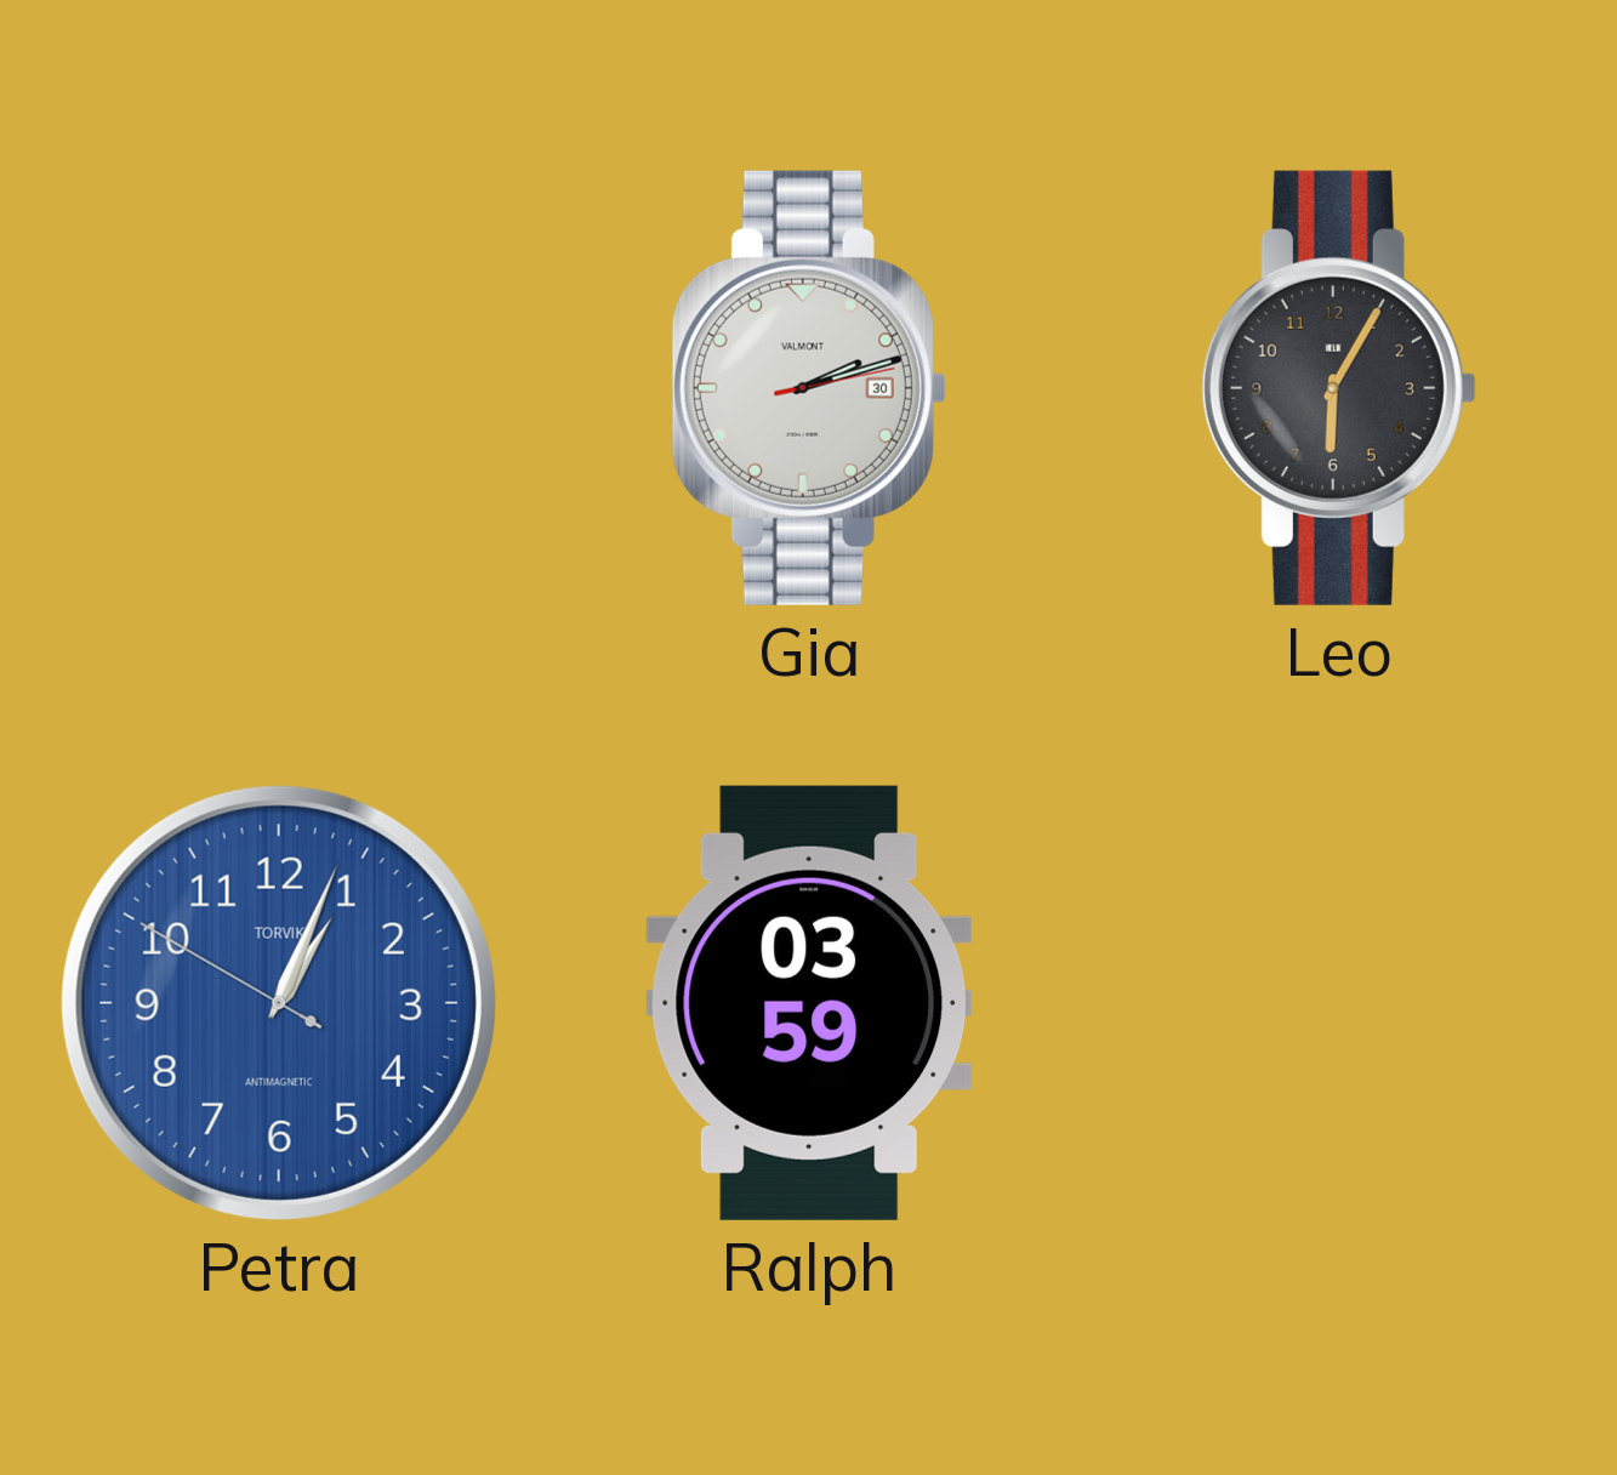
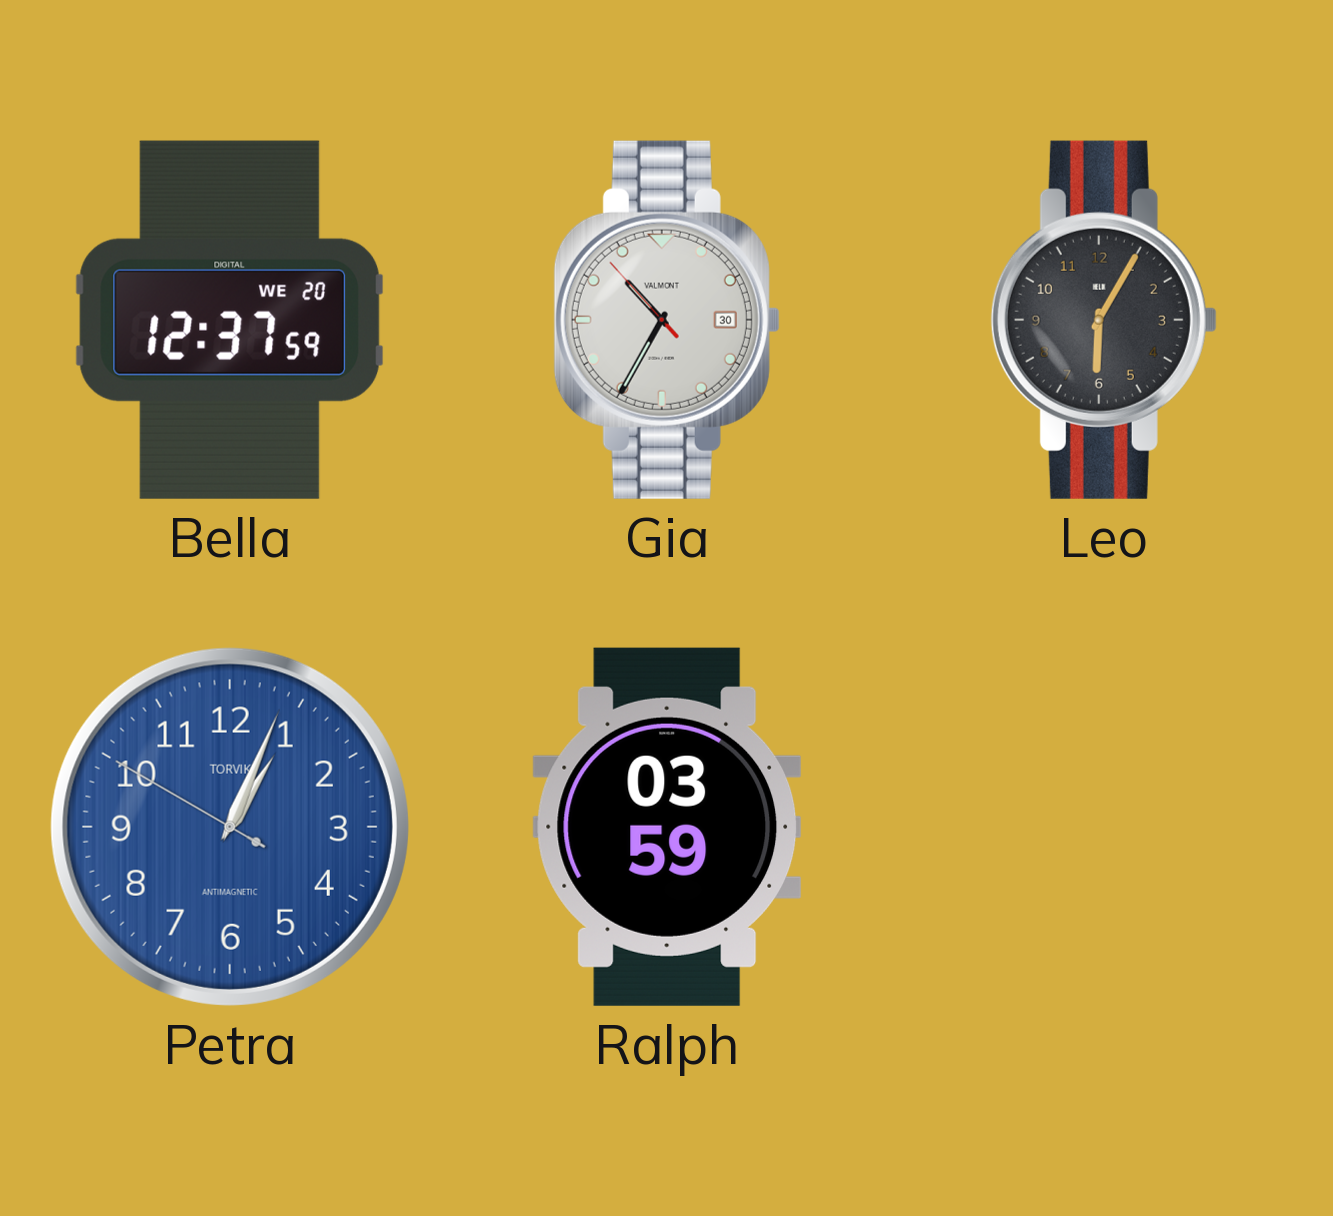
Bella: none -> 12:37 (230, 320)
Gia: 2:12 -> 10:34 (667, 320)
